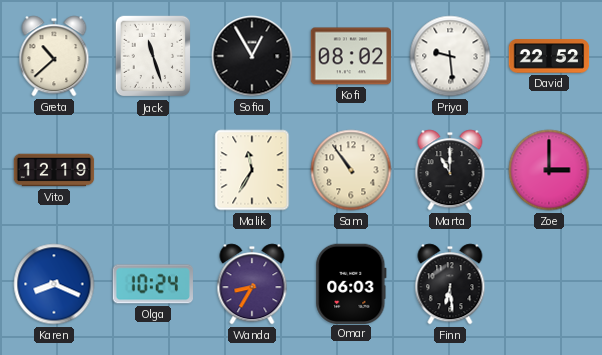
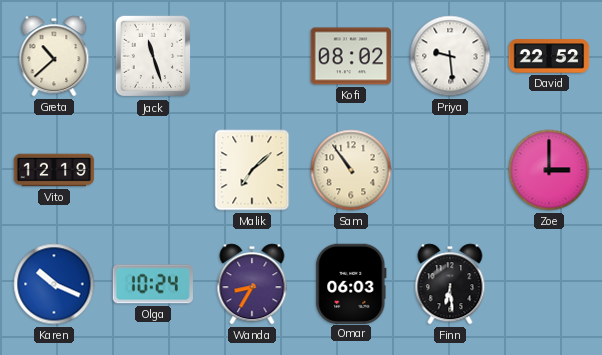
Sofia: 12:55 -> none (252, 56)
Malik: 11:35 -> 7:08 (252, 170)
Marta: 11:00 -> none (450, 170)
Karen: 8:19 -> 10:19 (54, 284)
